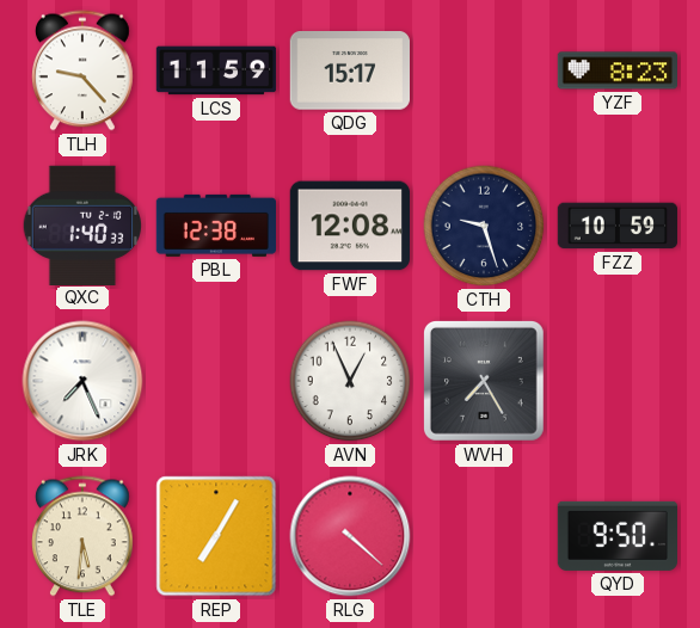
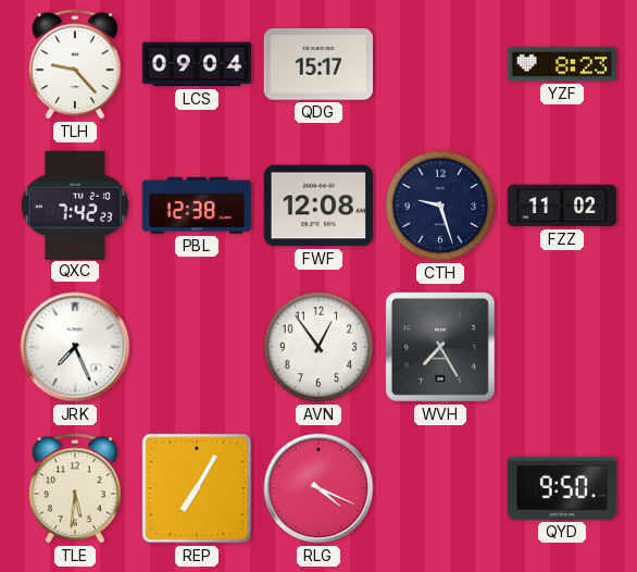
LCS: 11:59 -> 09:04 (197, 64)
QXC: 1:40 -> 7:42 (75, 204)
FZZ: 10:59 -> 11:02 (562, 206)
AVN: 12:56 -> 12:54 (318, 347)
RLG: 4:22 -> 4:19 (318, 488)
